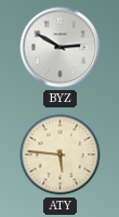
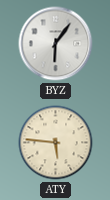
BYZ: 2:50 -> 6:06 (56, 44)
